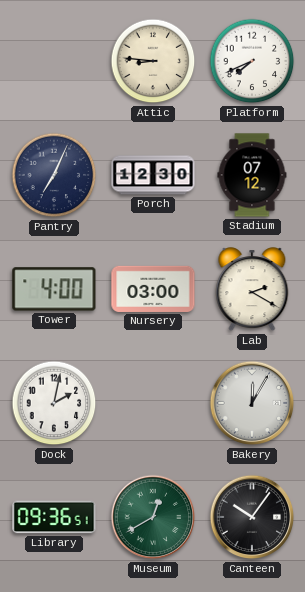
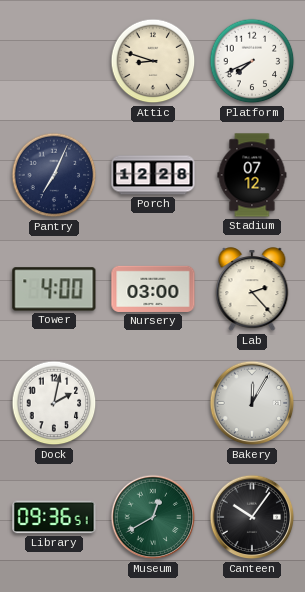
Attic: 8:46 -> 8:48 (153, 61)
Porch: 12:30 -> 12:28 (153, 175)
Lab: 2:20 -> 2:23 (252, 290)
